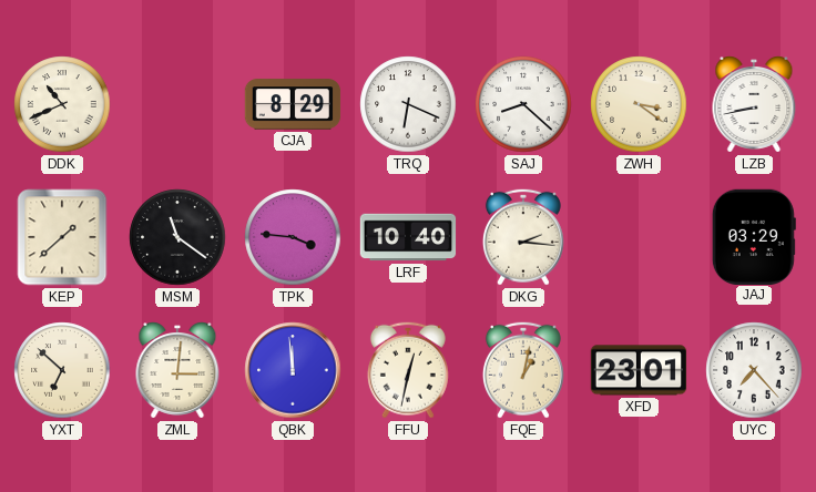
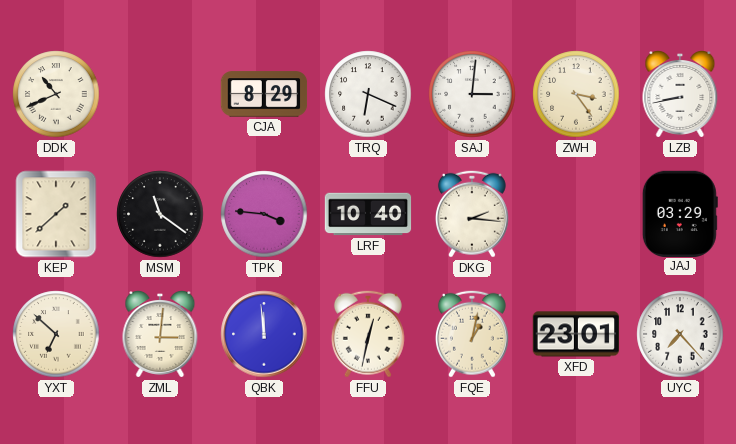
SAJ: 8:22 -> 3:01 (472, 94)
ZWH: 3:21 -> 3:24 (576, 94)
